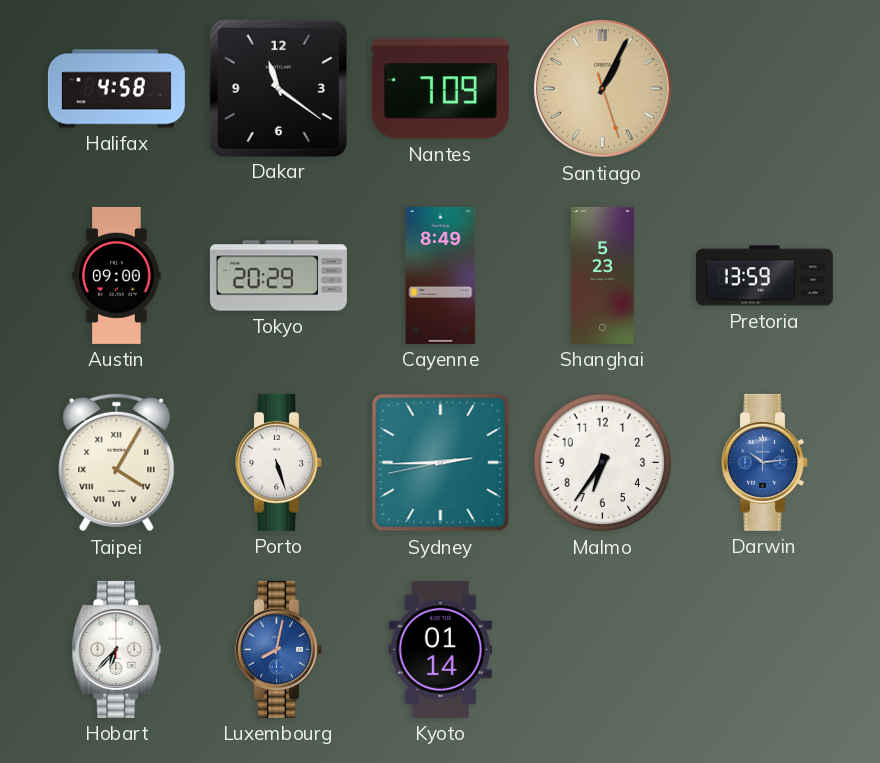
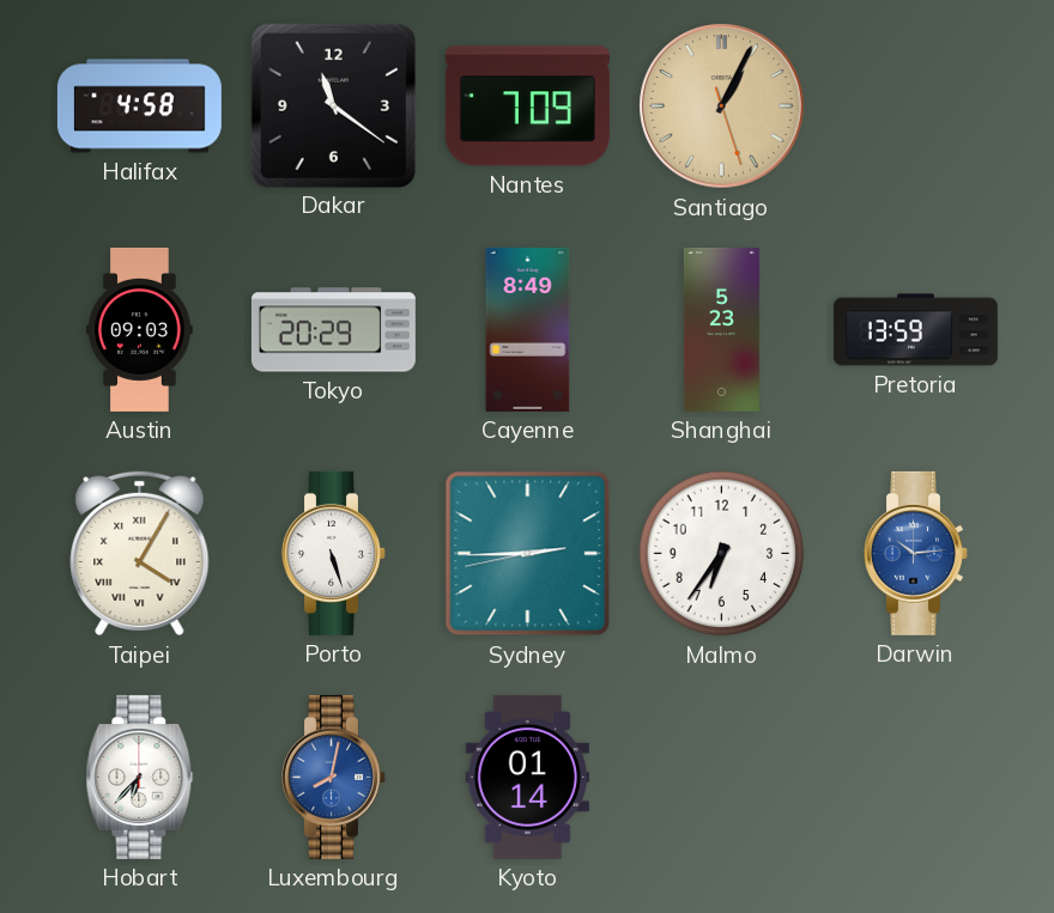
Austin: 09:00 -> 09:03 (140, 329)
